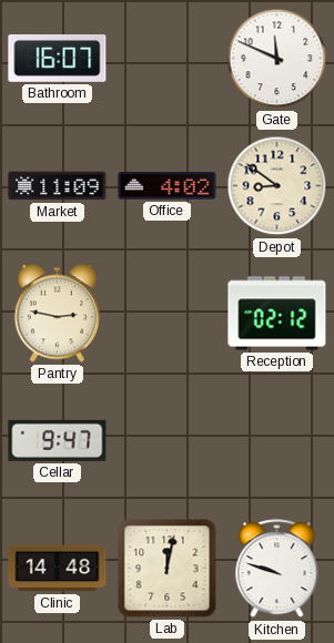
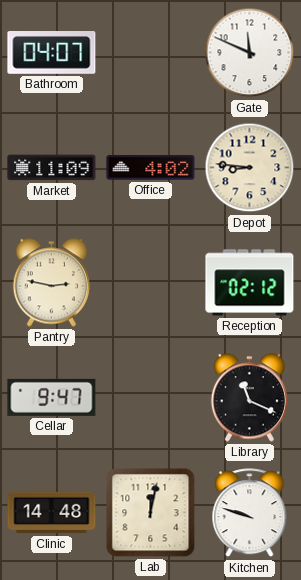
Bathroom: 16:07 -> 04:07 (52, 53)
Depot: 8:51 -> 8:46 (250, 168)
Library: none -> 11:19 (249, 398)
